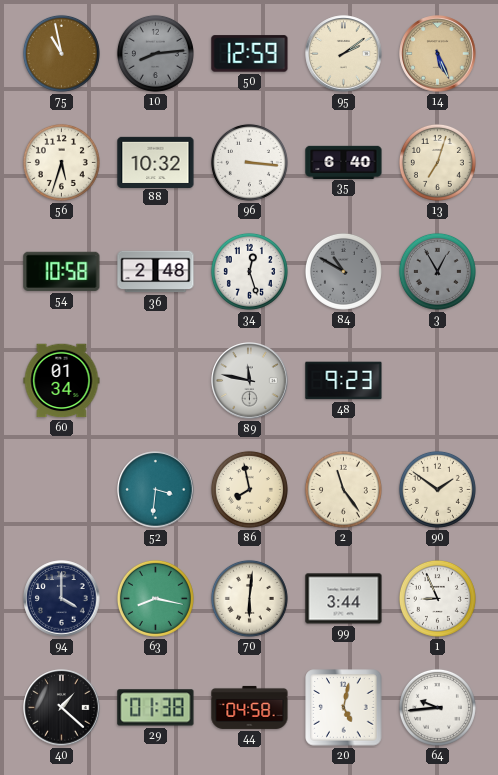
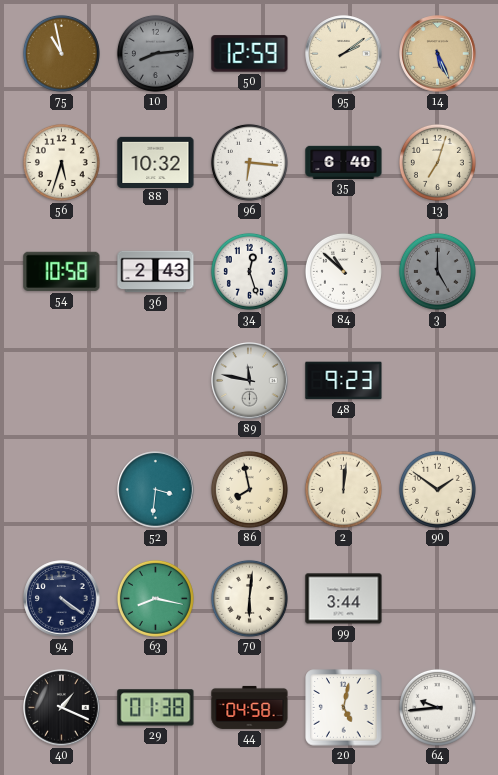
96: 3:16 -> 6:16 (249, 162)
36: 2:48 -> 2:43 (156, 272)
84: 10:50 -> 10:52 (343, 271)
84 dial: grey -> white (343, 271)
3: 12:55 -> 5:00 (437, 271)
60: 01:34 -> none (62, 381)
2: 11:24 -> 12:01 (343, 489)
94: 4:00 -> 4:21 (62, 599)
1: 8:56 -> none (437, 598)
40: 1:22 -> 1:19 (62, 708)
